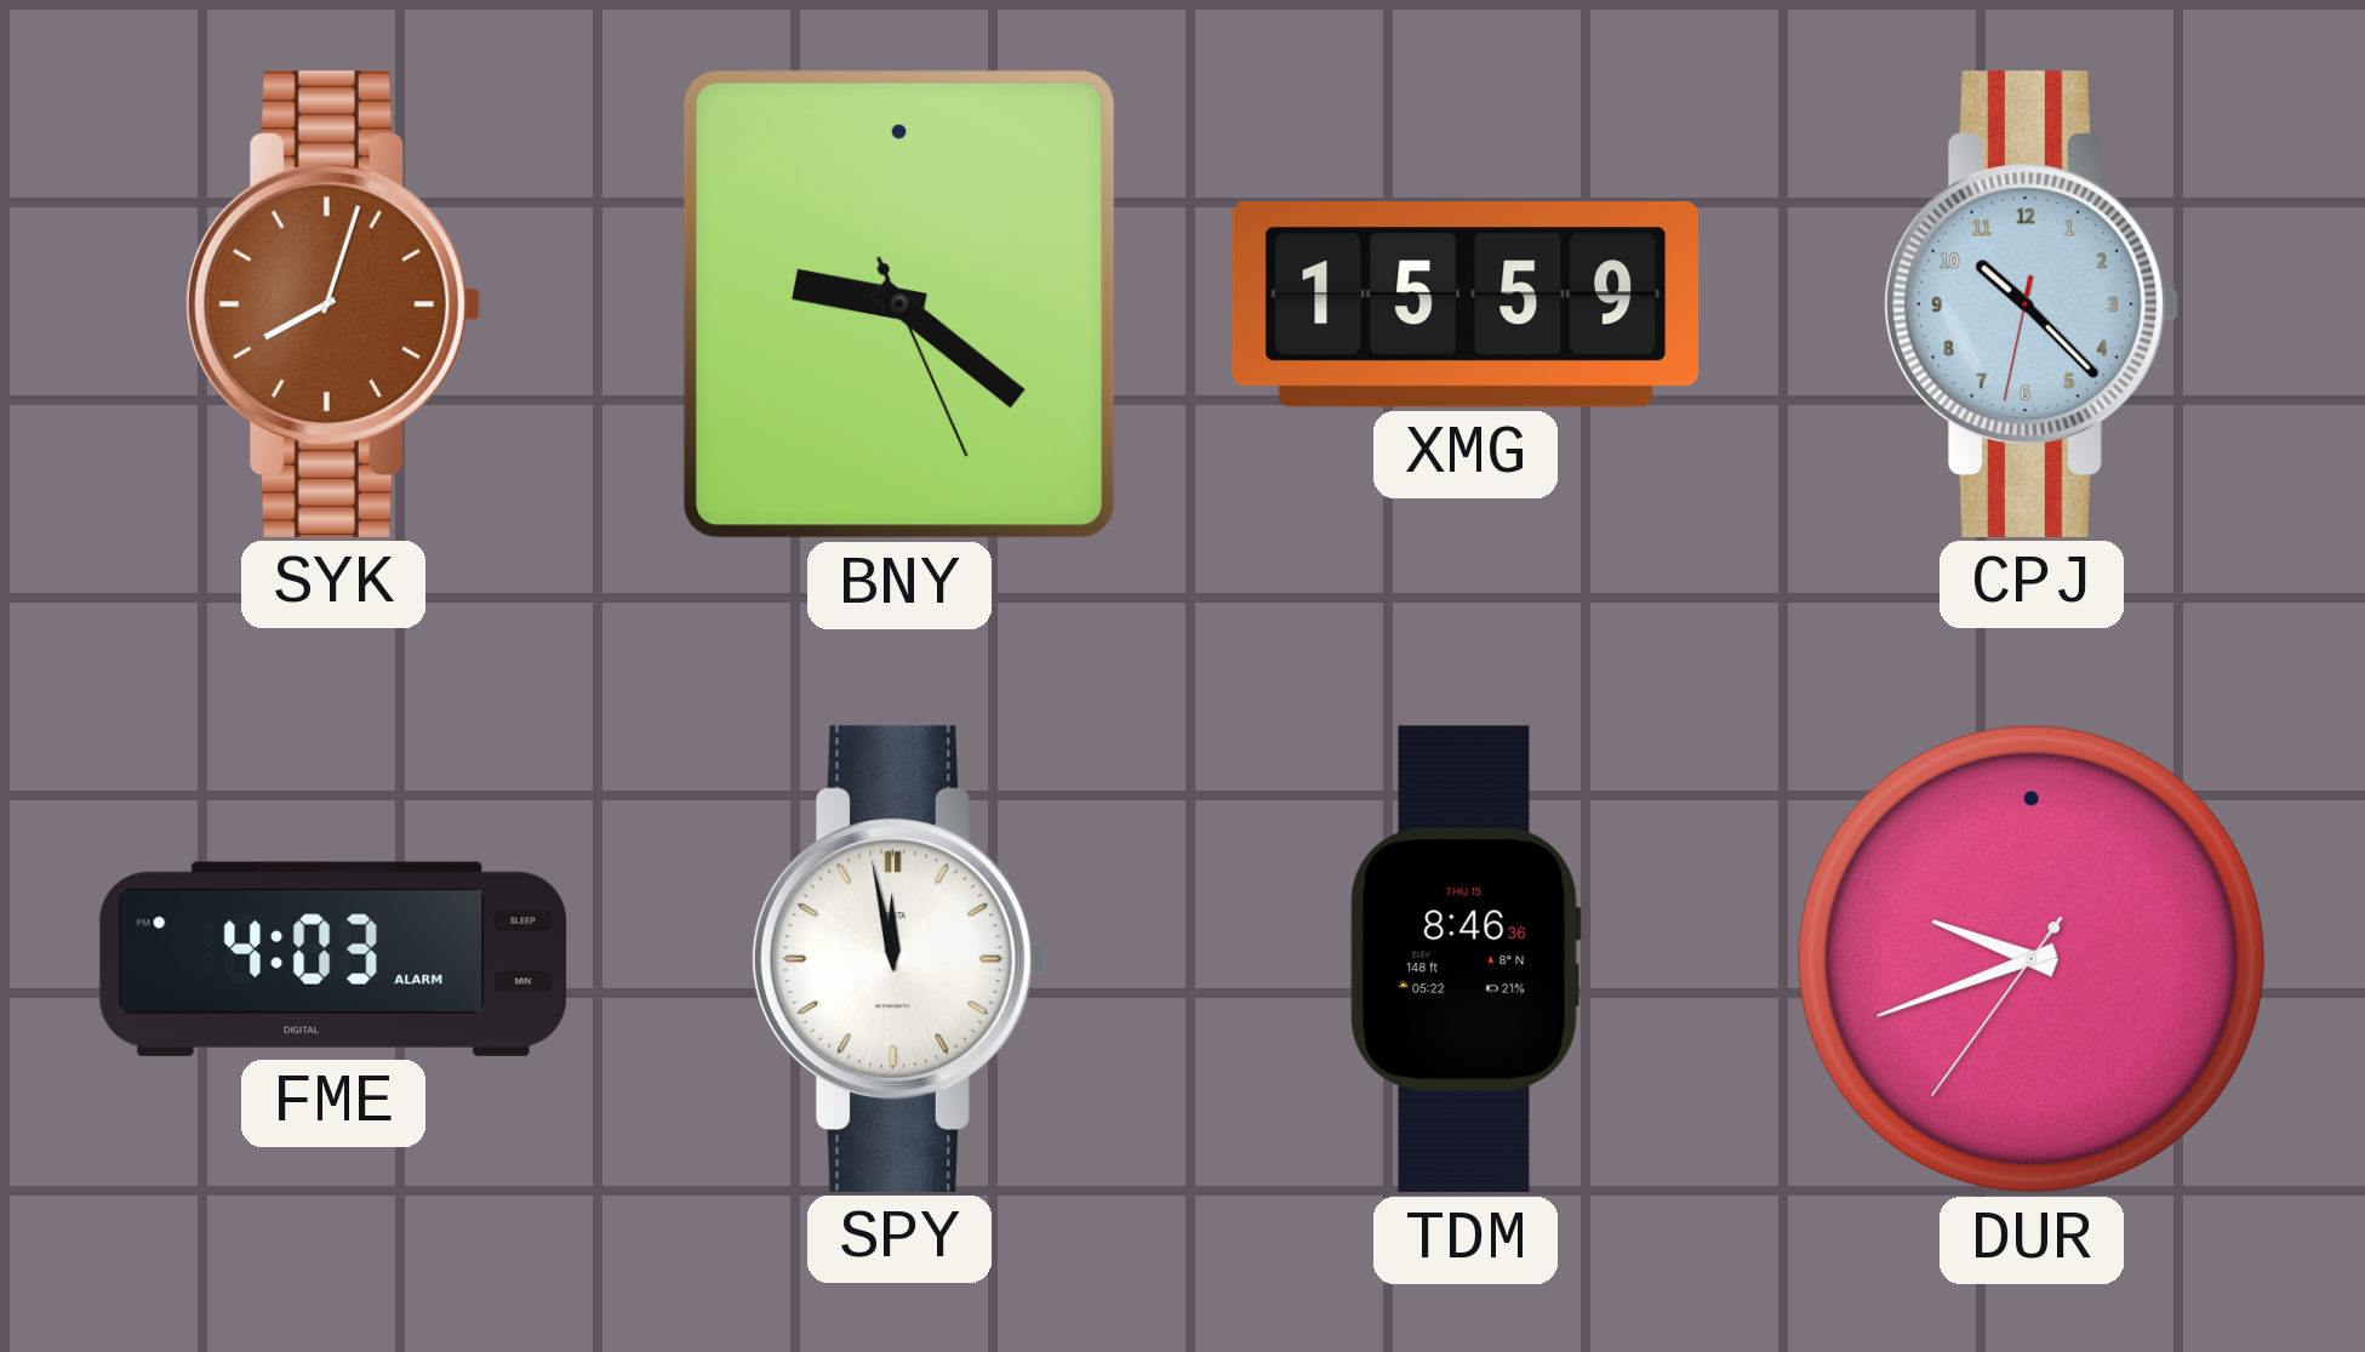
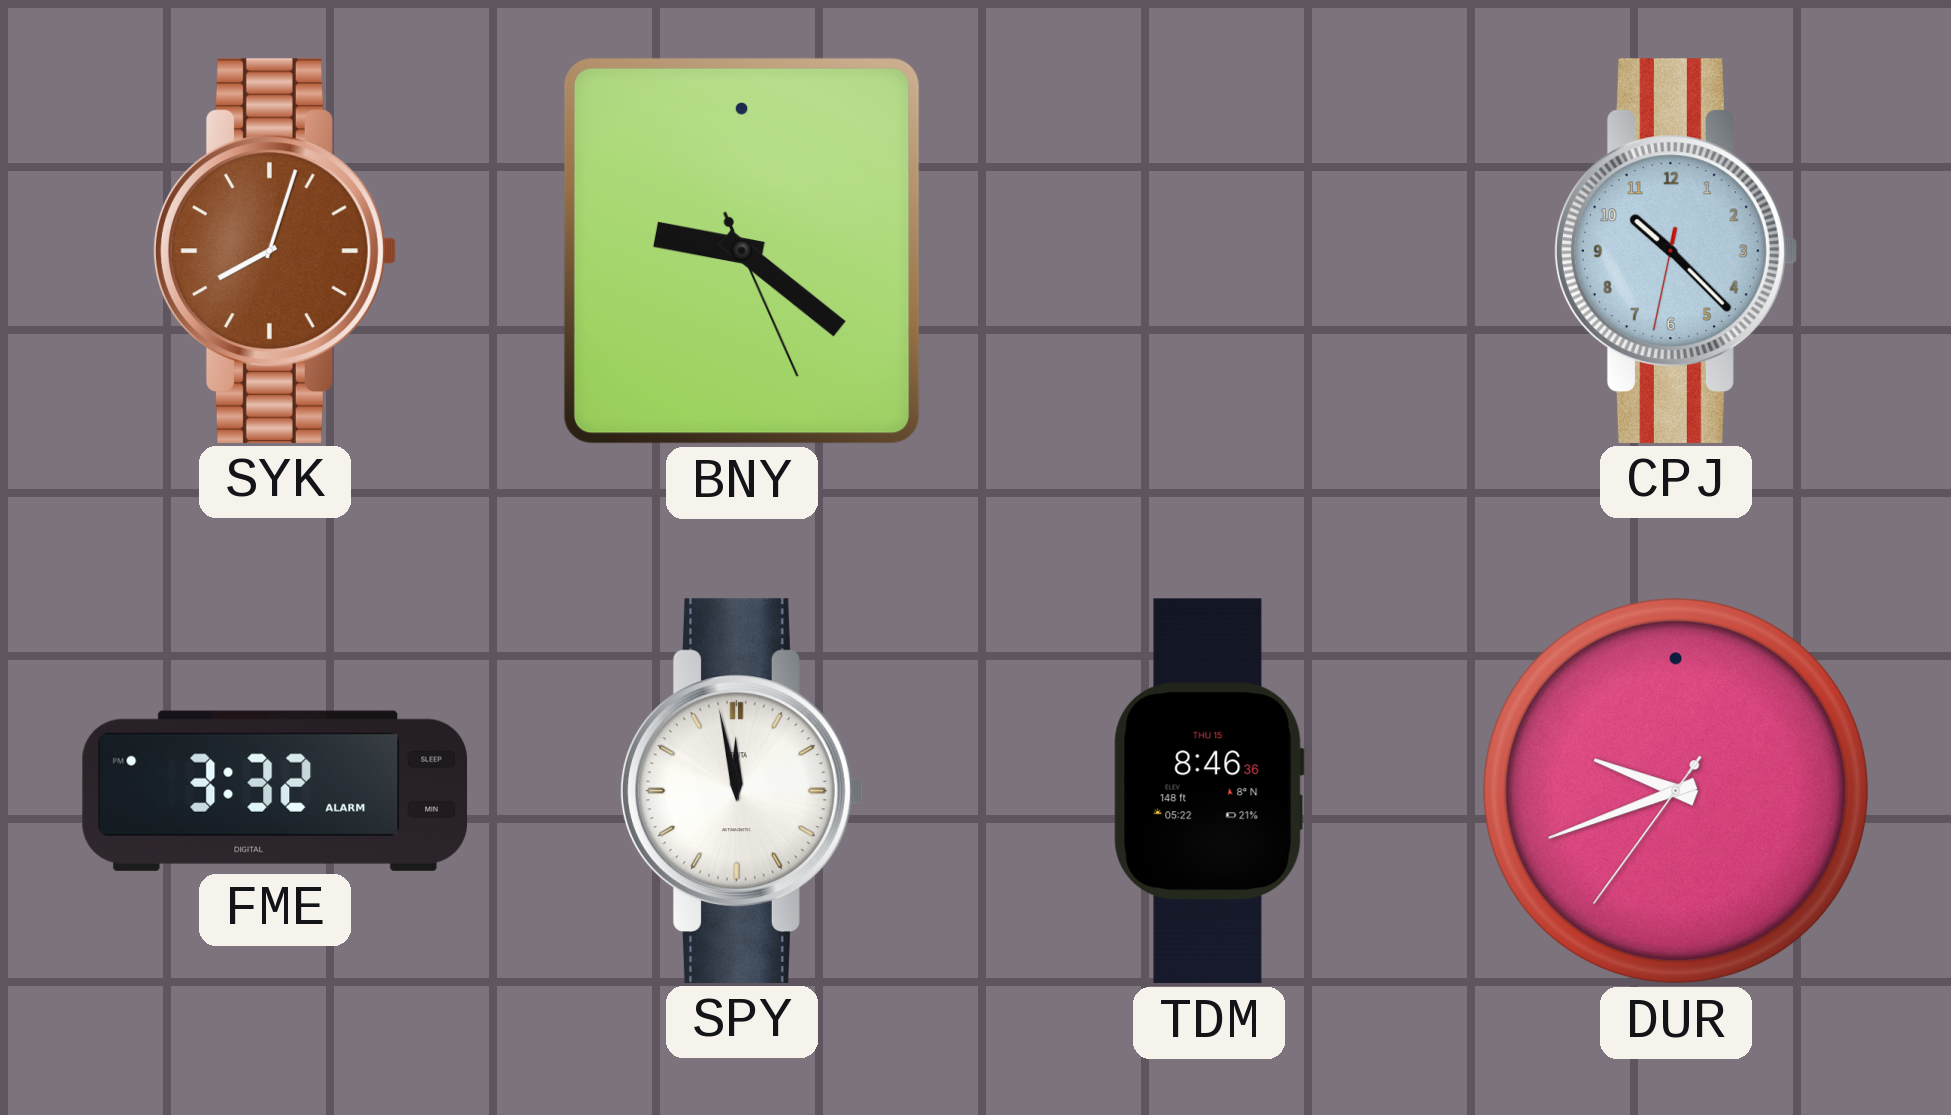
XMG: 15:59 -> none (1466, 304)
FME: 4:03 -> 3:32 (275, 791)
